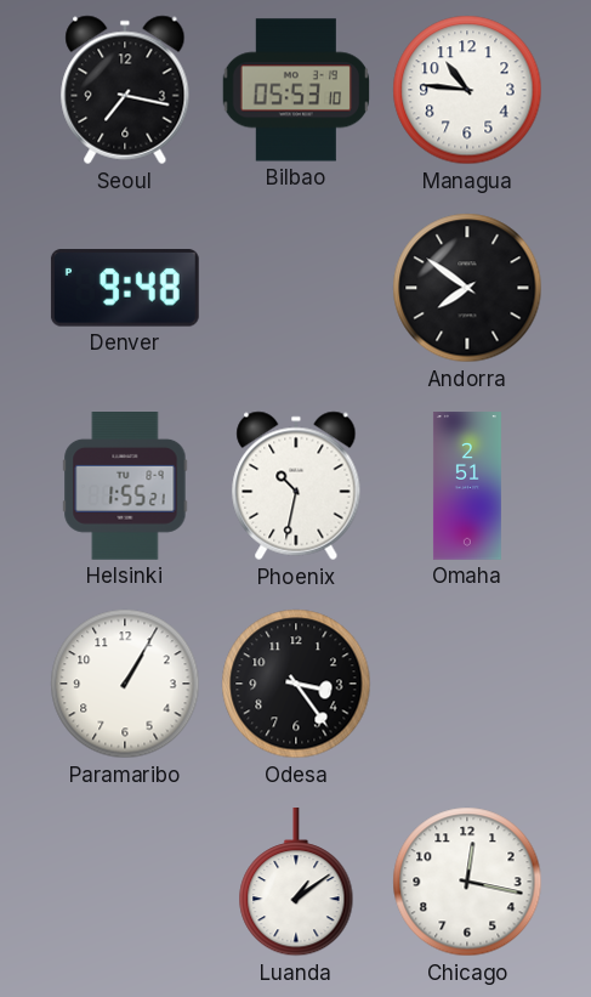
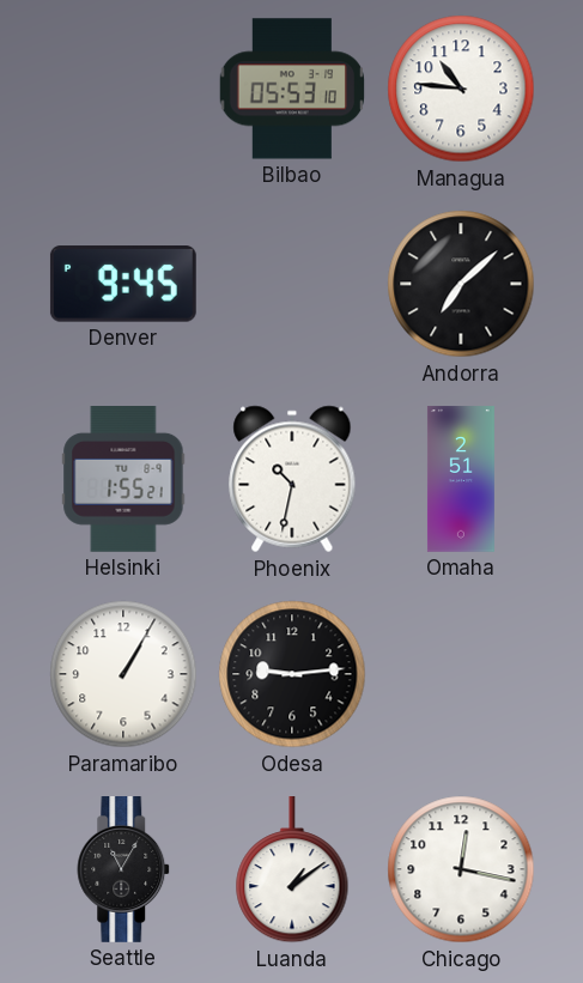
Seoul: 7:17 -> none (125, 90)
Denver: 9:48 -> 9:45 (123, 284)
Andorra: 7:51 -> 7:08 (461, 284)
Odesa: 3:24 -> 9:14 (292, 674)
Seattle: none -> 11:05 (125, 870)
